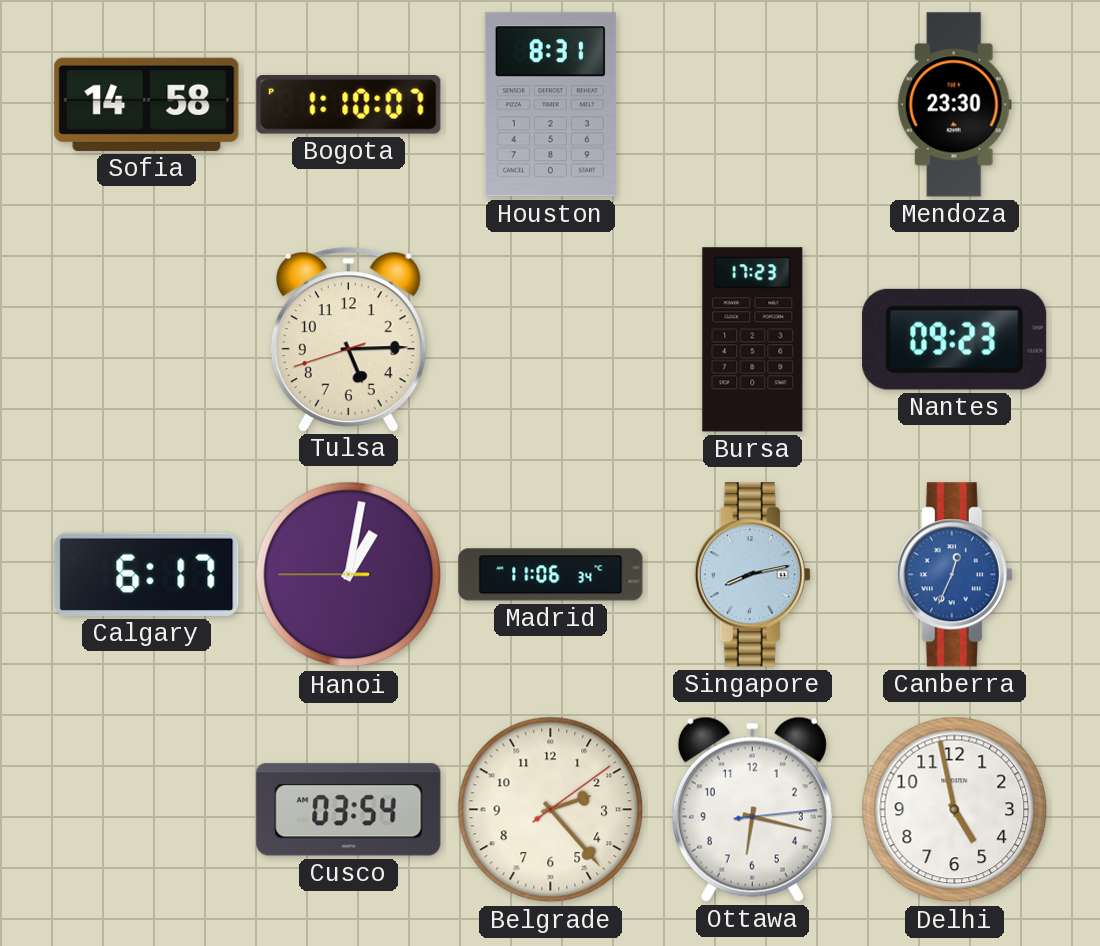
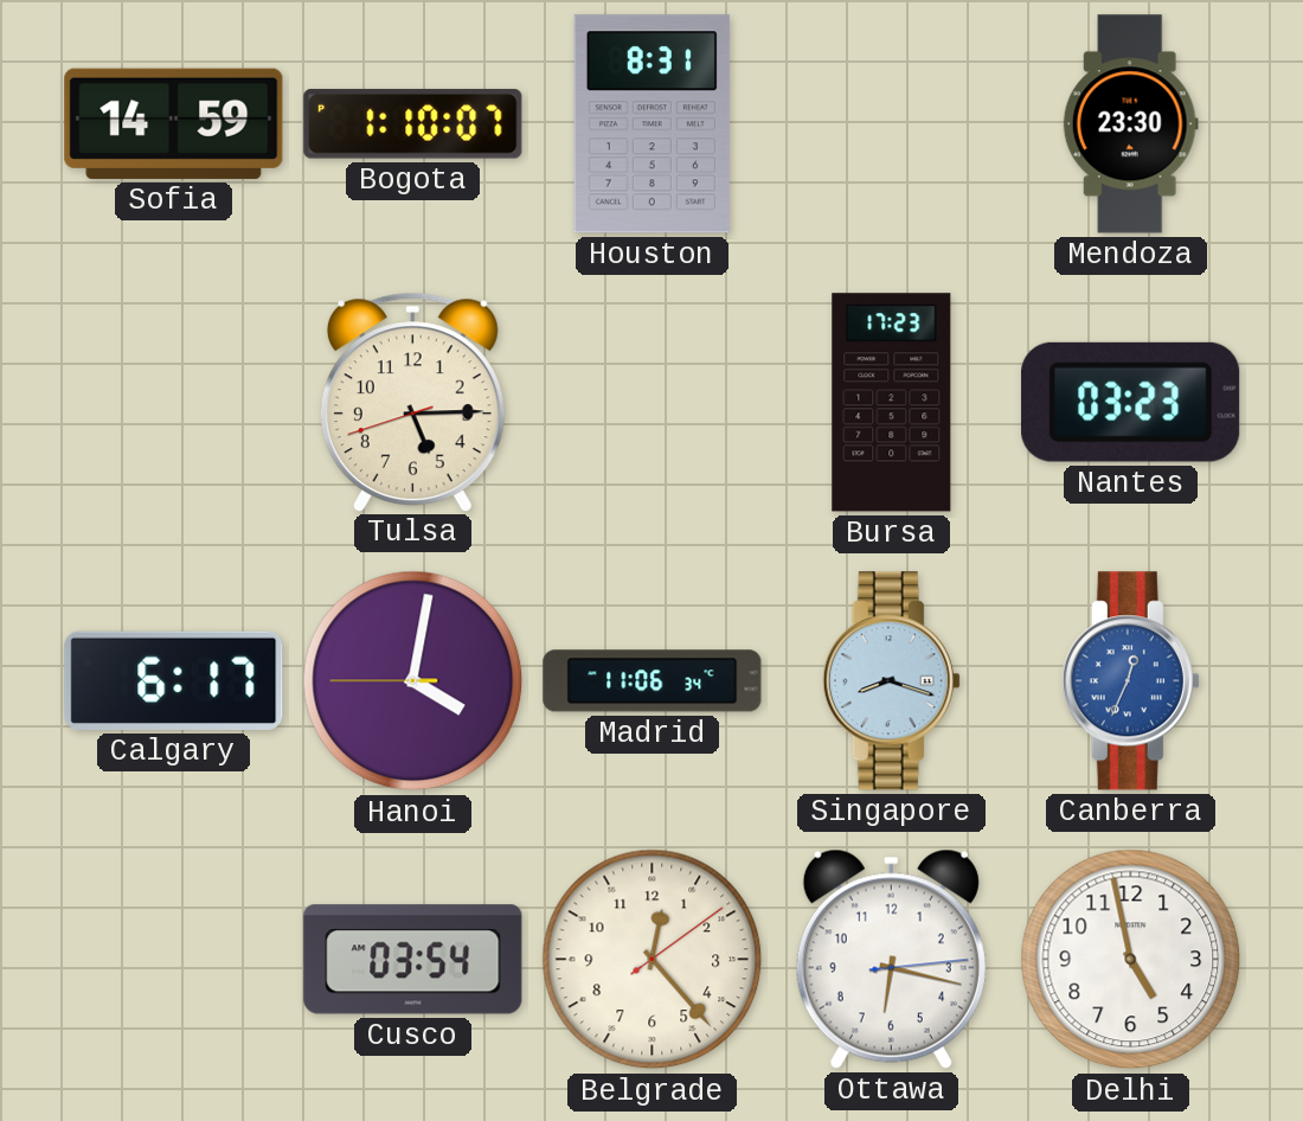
Sofia: 14:58 -> 14:59 (174, 123)
Nantes: 09:23 -> 03:23 (1131, 402)
Hanoi: 1:01 -> 4:01 (413, 681)
Singapore: 8:13 -> 8:18 (891, 681)
Belgrade: 2:23 -> 12:23 (653, 960)
